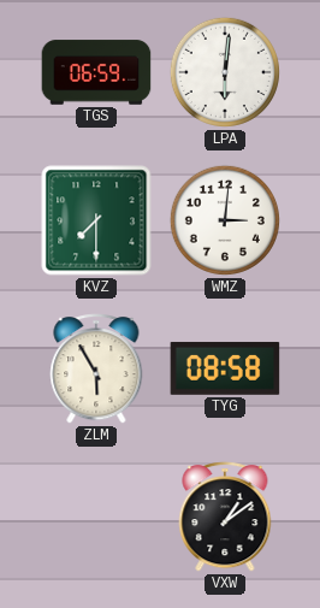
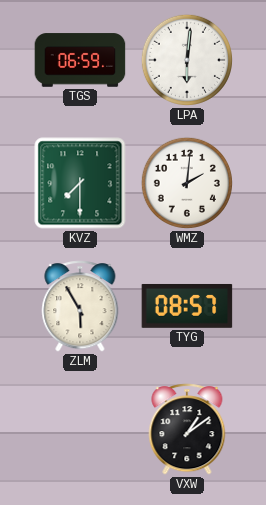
WMZ: 3:01 -> 2:01 (187, 183)
TYG: 08:58 -> 08:57 (187, 306)
